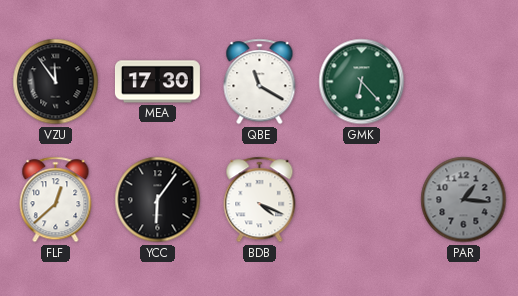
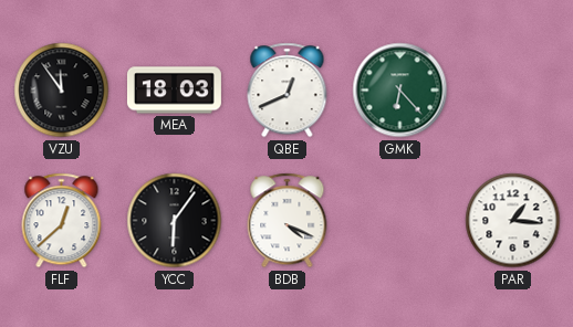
MEA: 17:30 -> 18:03 (174, 91)
QBE: 11:20 -> 12:41 (288, 91)
PAR dial: grey -> white (513, 221)
